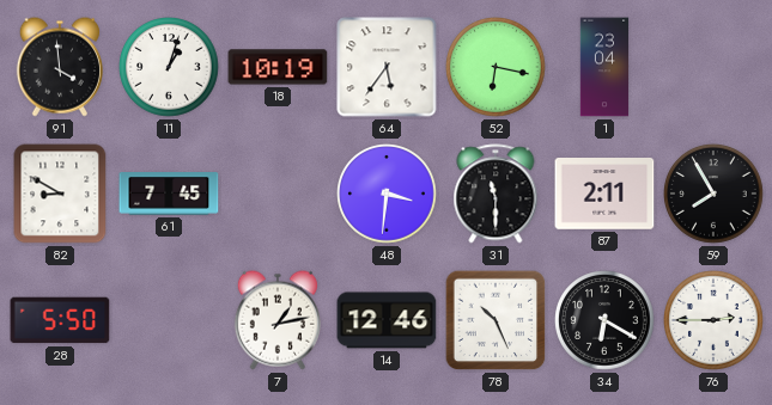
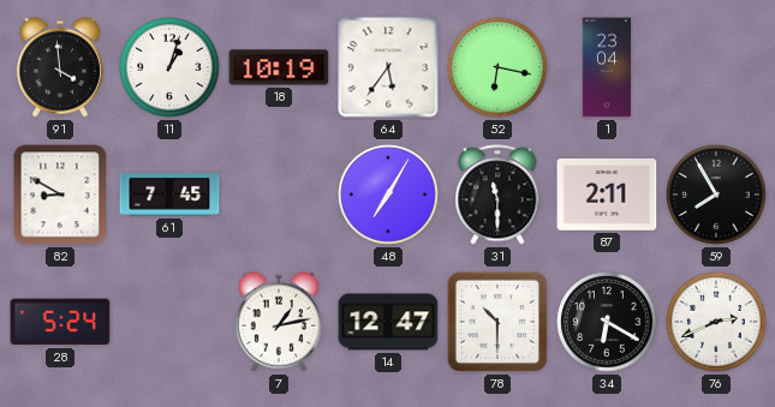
48: 3:31 -> 7:05 (388, 194)
28: 5:50 -> 5:24 (60, 322)
14: 12:46 -> 12:47 (388, 322)
78: 10:26 -> 10:30 (497, 322)
76: 2:45 -> 2:41 (716, 322)
